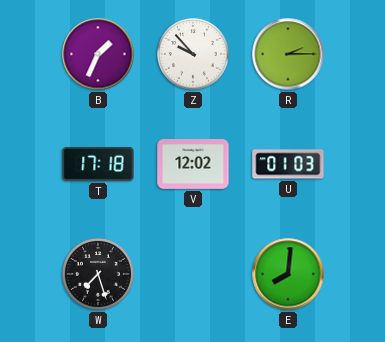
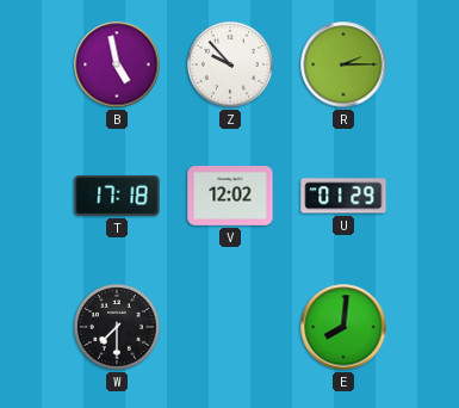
B: 1:34 -> 4:58 (117, 64)
U: 01:03 -> 01:29 (343, 196)
W: 7:27 -> 7:30 (118, 328)
